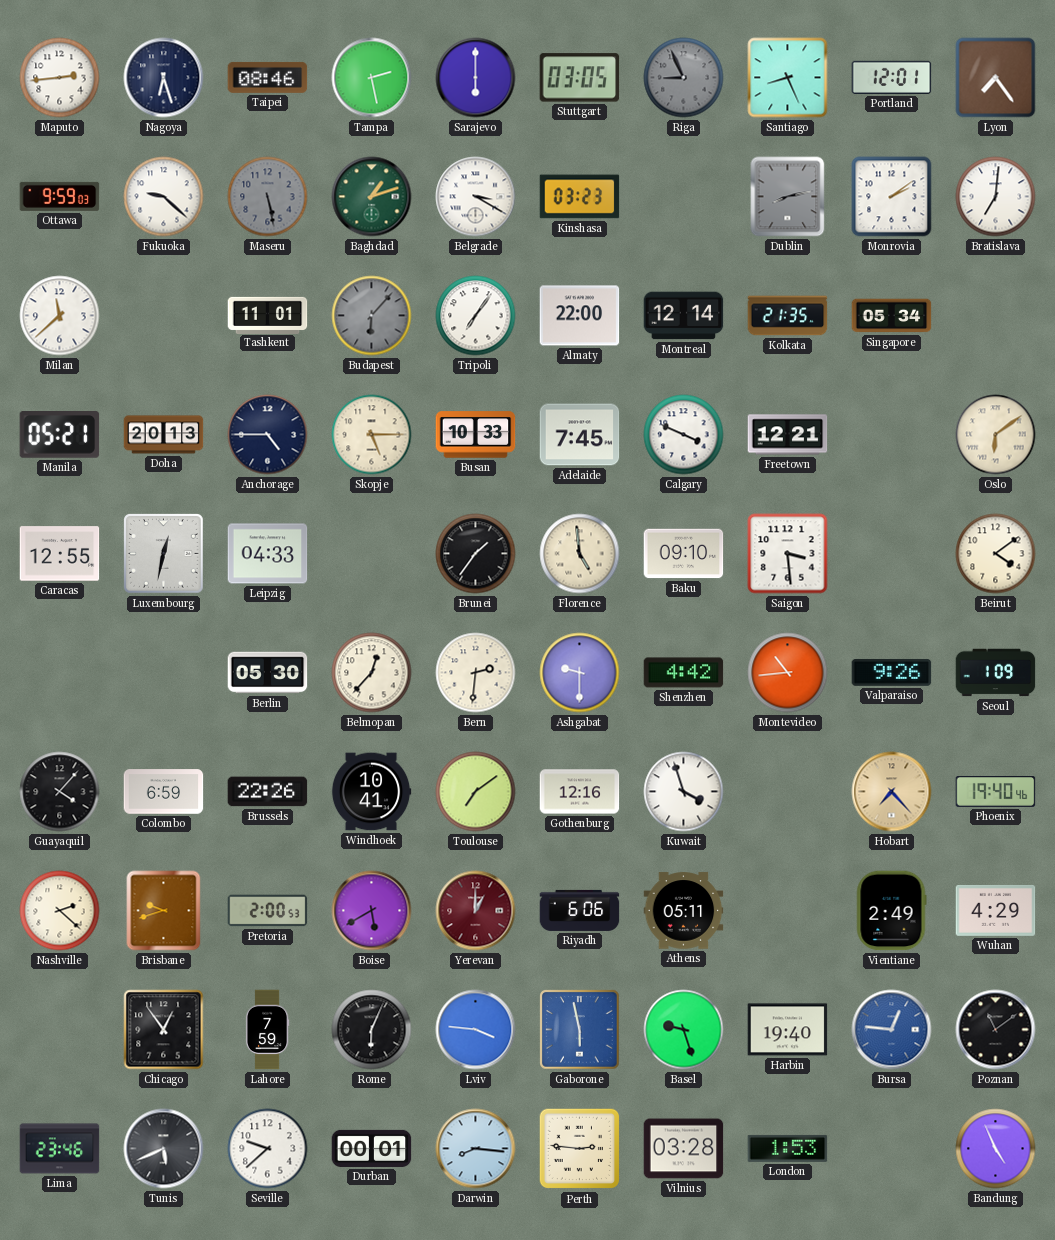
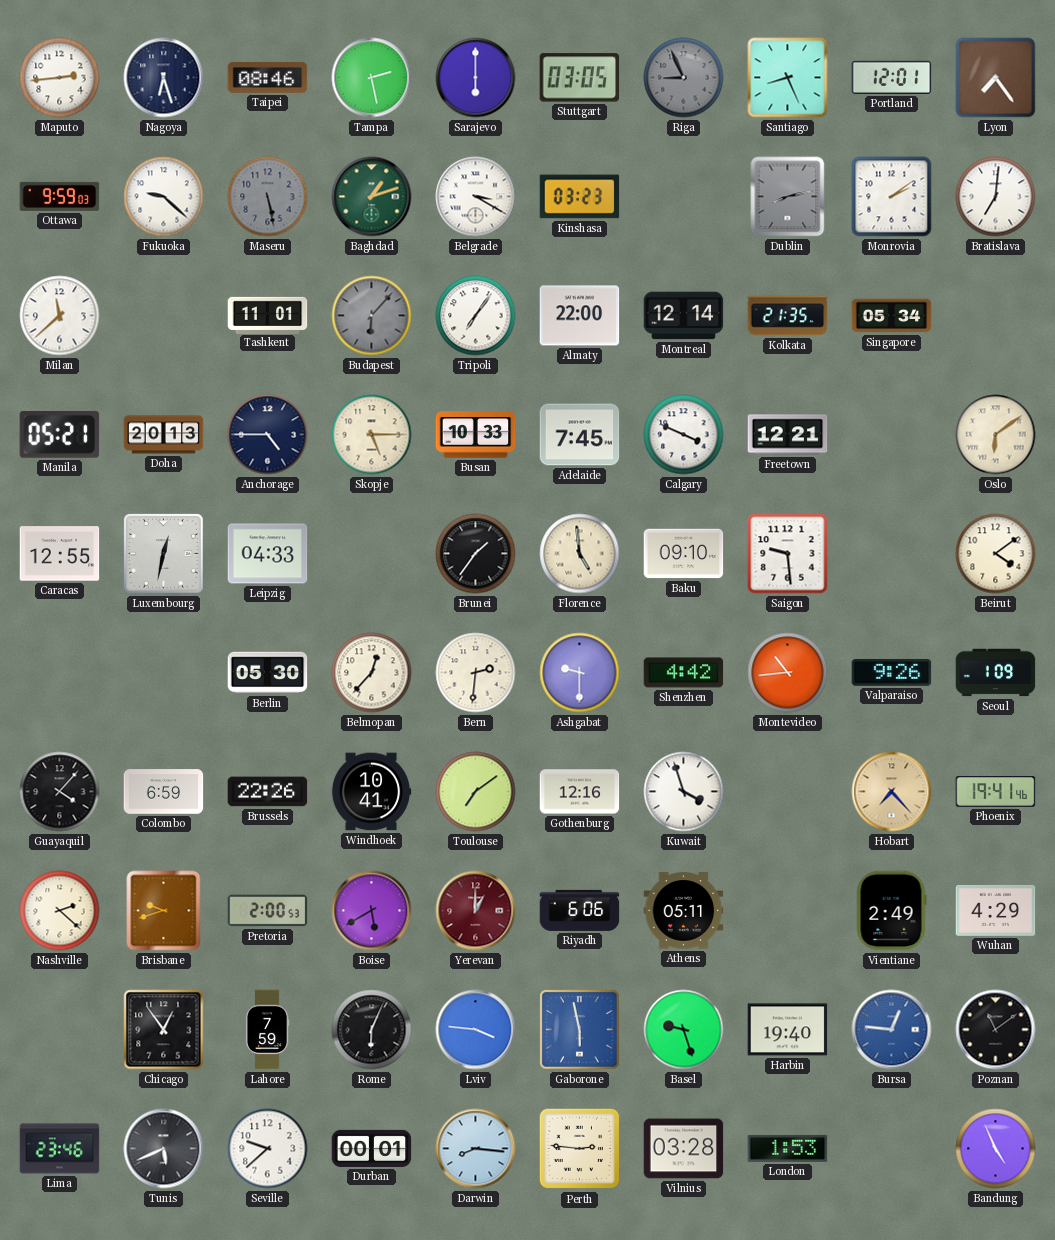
Saigon: 3:29 -> 9:29 (788, 554)
Phoenix: 19:40 -> 19:41 (996, 792)
